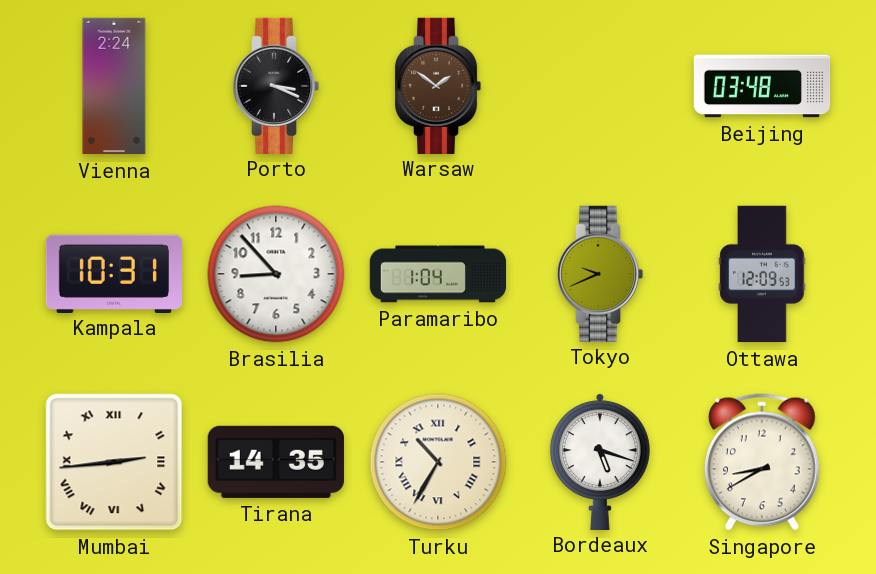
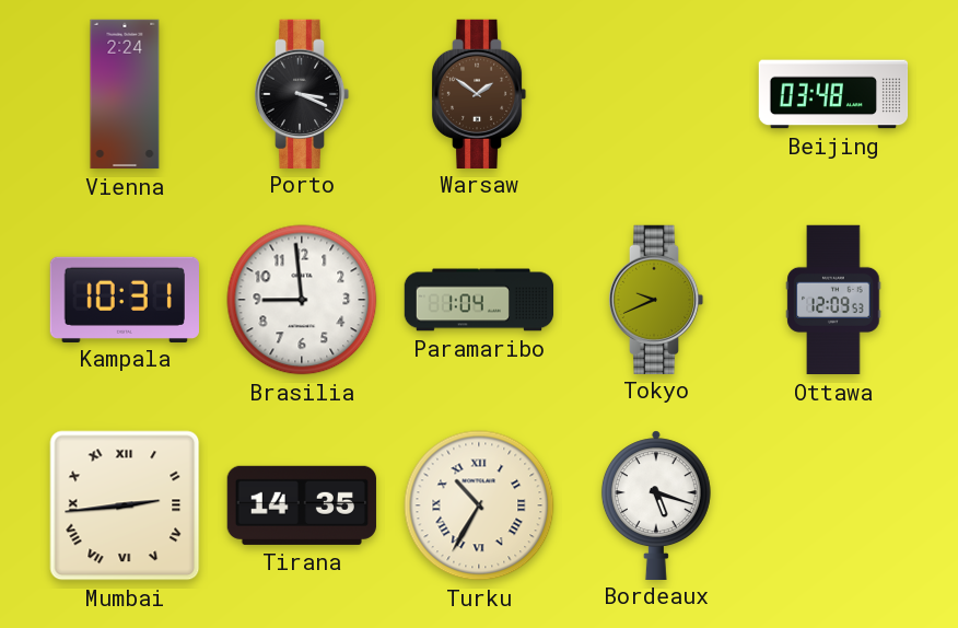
Brasilia: 8:53 -> 8:59 (302, 300)
Singapore: 8:40 -> none (762, 462)
